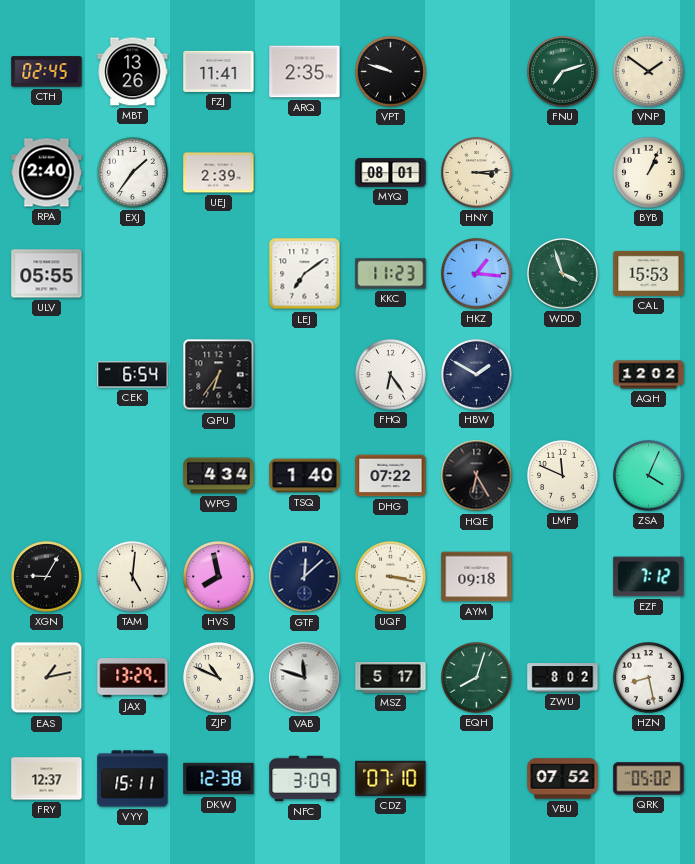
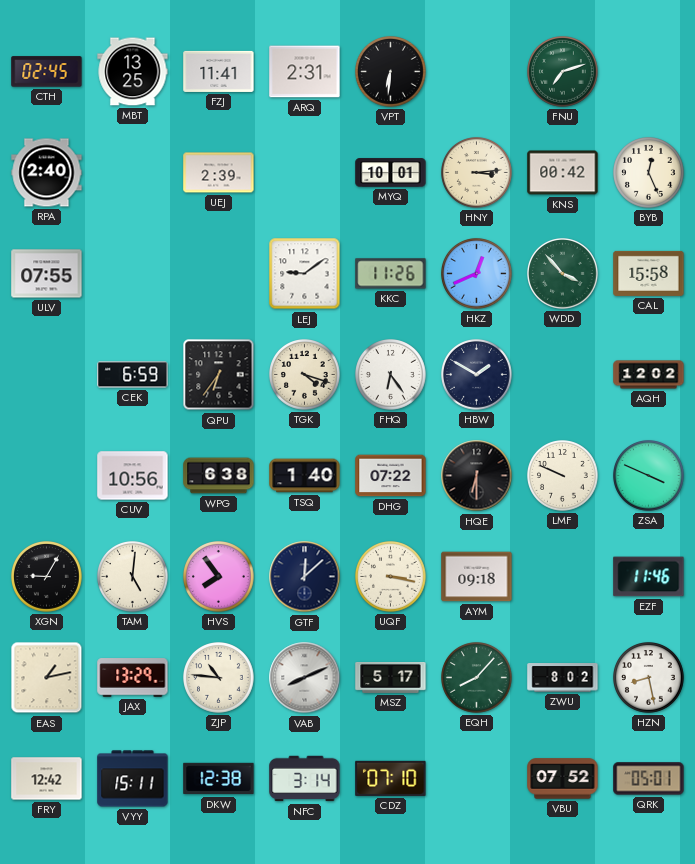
MBT: 13:26 -> 13:25 (133, 72)
ARQ: 2:35 -> 2:31 (305, 72)
VPT: 9:48 -> 6:31 (391, 72)
VNP: 1:51 -> none (649, 72)
EXJ: 1:36 -> none (133, 173)
MYQ: 08:01 -> 10:01 (391, 173)
KNS: none -> 00:42 (563, 173)
BYB: 1:04 -> 12:26 (649, 173)
ULV: 05:55 -> 07:55 (47, 274)
LEJ: 7:09 -> 9:09 (305, 274)
KKC: 11:23 -> 11:26 (391, 274)
HKZ: 1:16 -> 12:41 (477, 274)
WDD: 3:57 -> 3:53 (563, 274)
CAL: 15:53 -> 15:58 (649, 273)
CEK: 6:54 -> 6:59 (133, 375)
TGK: none -> 4:18 (305, 375)
CUV: none -> 10:56 (133, 476)
WPG: 4:34 -> 6:38 (219, 476)
HQE: 6:25 -> 6:30 (477, 476)
LMF: 11:49 -> 9:49 (563, 476)
ZSA: 4:04 -> 3:49 (649, 476)
HVS: 7:58 -> 7:54 (219, 577)
EZF: 7:12 -> 11:46 (649, 577)
ZJP: 10:49 -> 10:46 (219, 678)
VAB: 11:48 -> 8:11 (305, 678)
EQH: 8:03 -> 8:07 (477, 678)
FRY: 12:37 -> 12:42 (47, 779)
NFC: 3:09 -> 3:14 (305, 779)
QRK: 05:02 -> 05:01 (649, 779)
